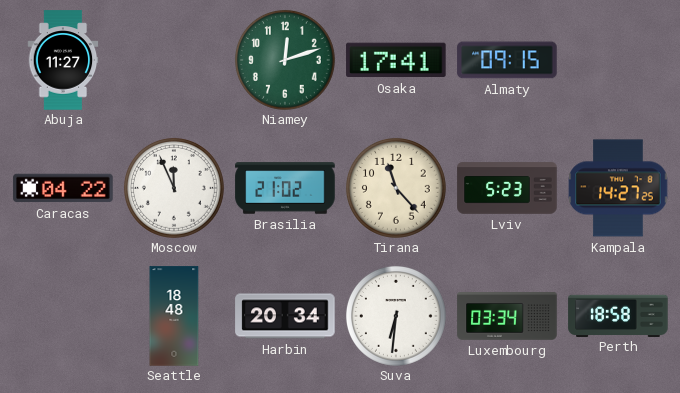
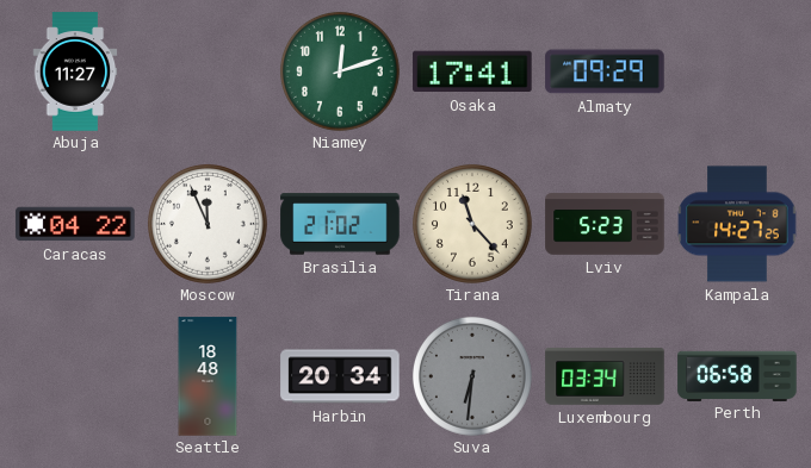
Almaty: 09:15 -> 09:29 (605, 71)
Suva dial: white -> grey (472, 376)
Perth: 18:58 -> 06:58 (737, 375)
